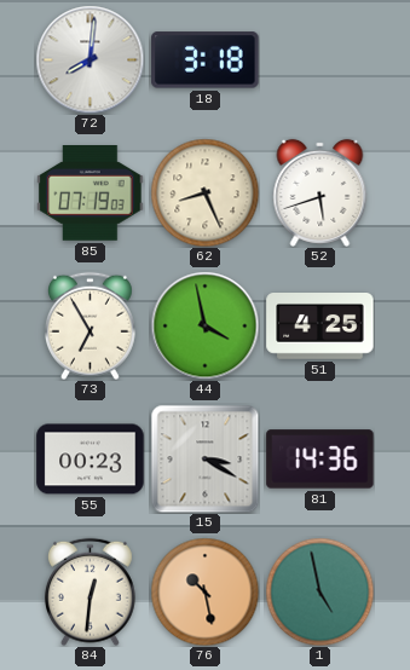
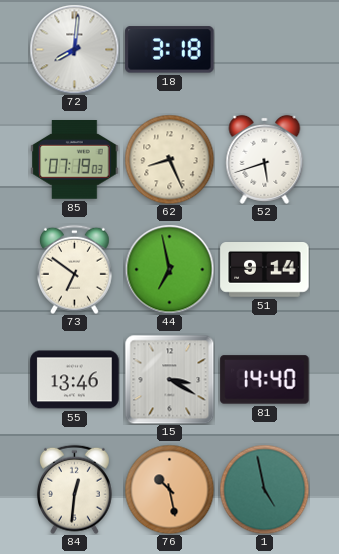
73: 6:55 -> 6:51 (74, 269)
44: 3:58 -> 6:58 (169, 269)
51: 4:25 -> 9:14 (265, 270)
55: 00:23 -> 13:46 (75, 380)
81: 14:36 -> 14:40 (265, 380)
